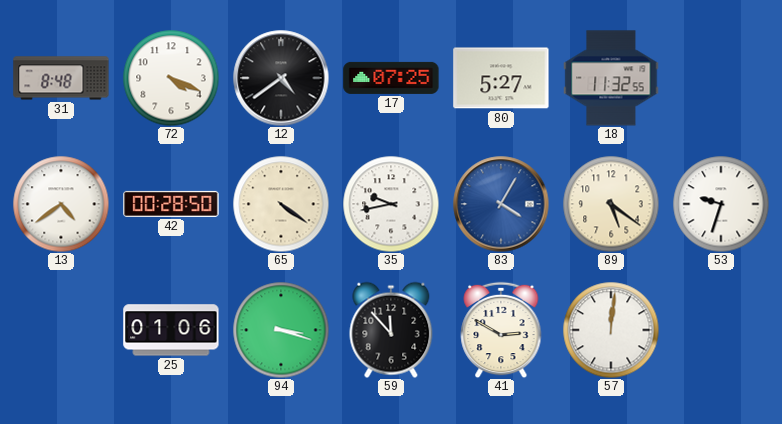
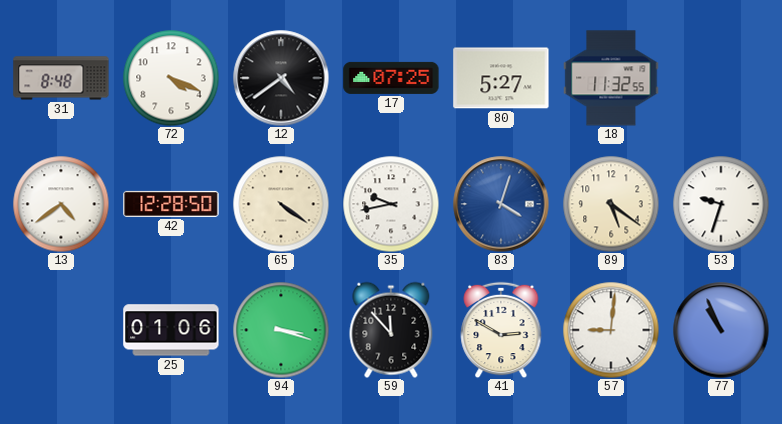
42: 00:28 -> 12:28 (171, 204)
83: 4:05 -> 4:03 (501, 204)
57: 12:01 -> 9:01 (611, 330)
77: none -> 10:56 (721, 330)
